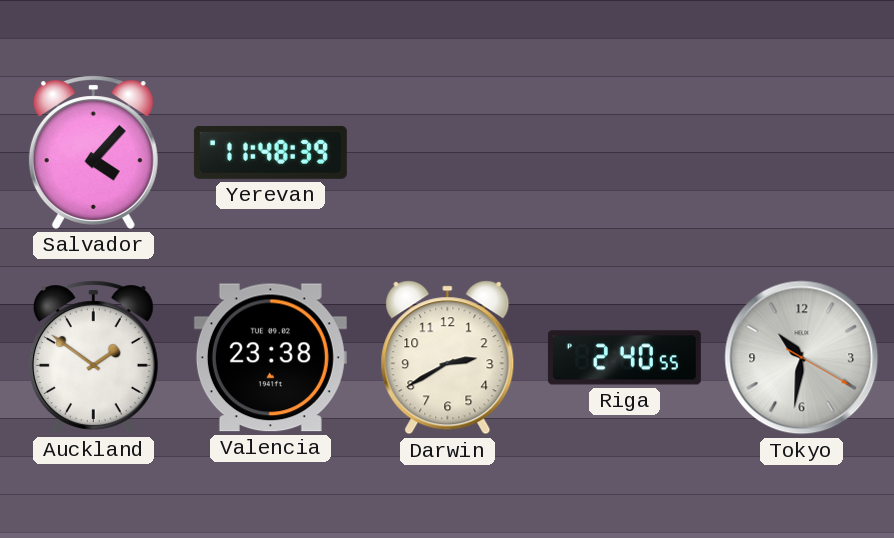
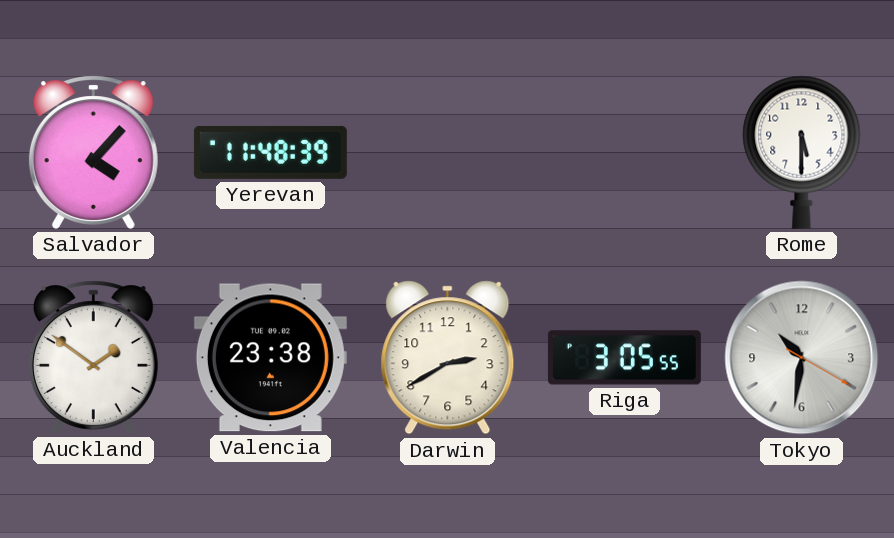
Rome: none -> 5:30 (802, 152)
Riga: 2:40 -> 3:05 (624, 358)
